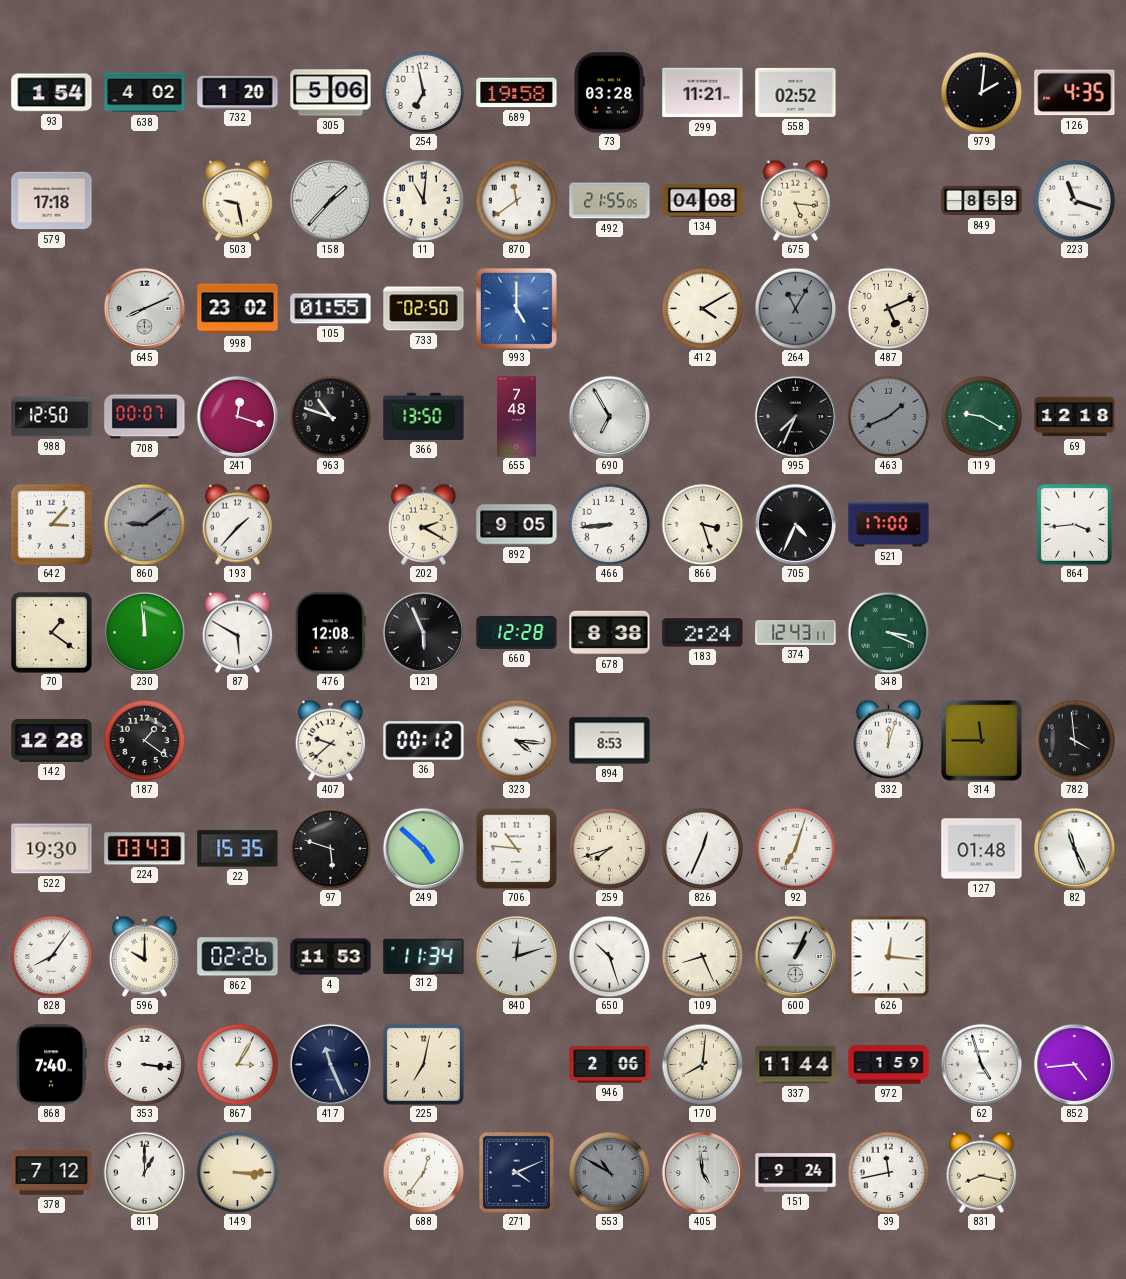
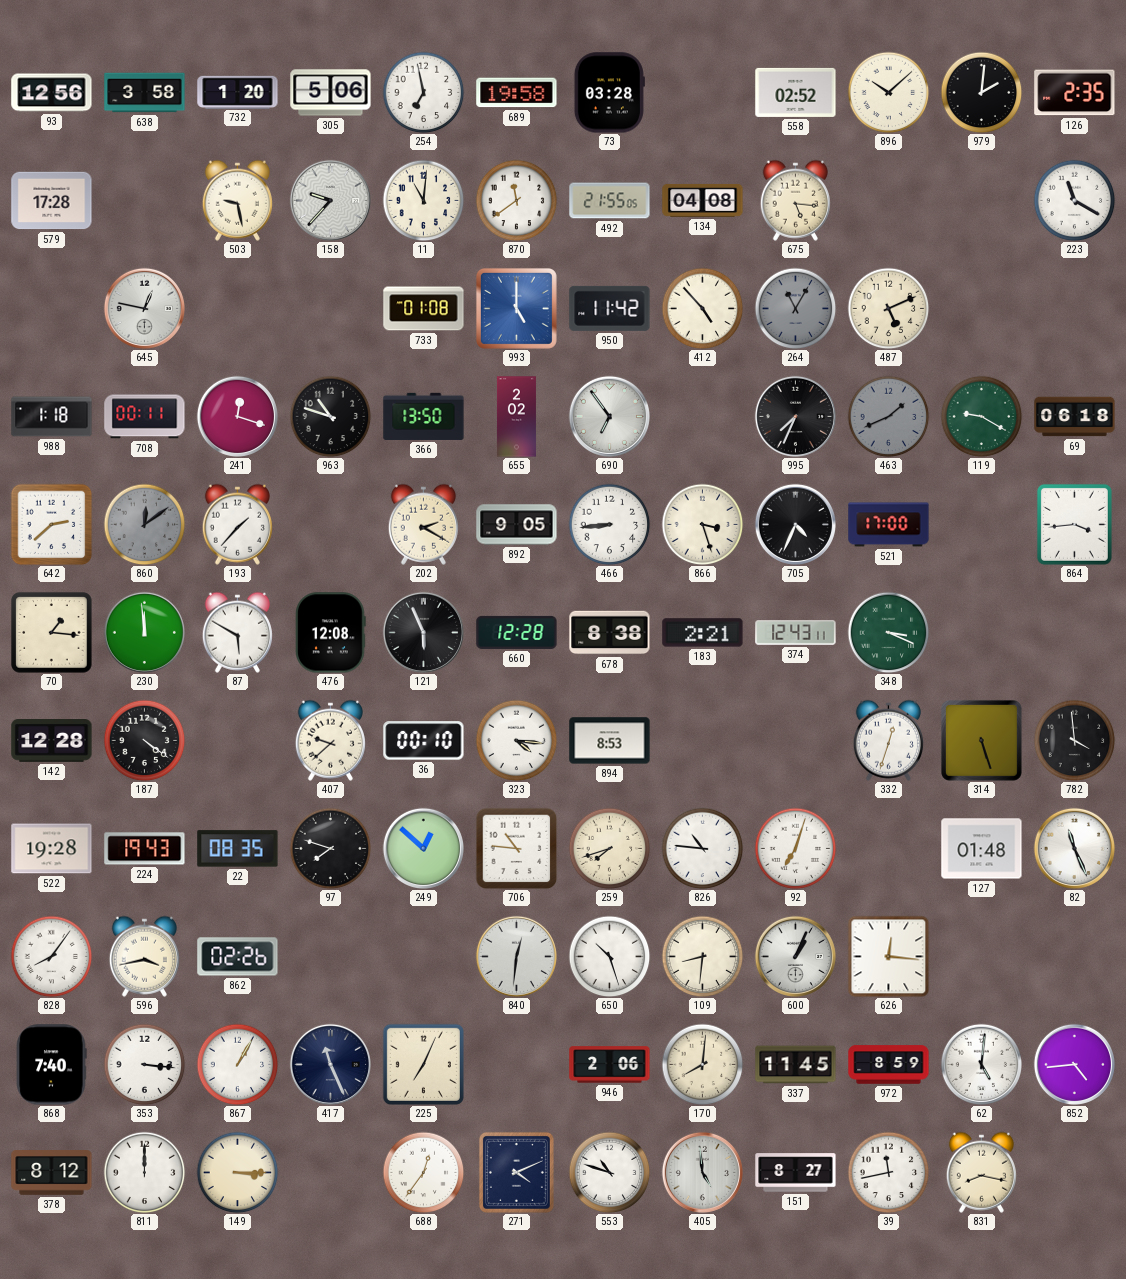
93: 1:54 -> 12:56 (52, 93)
638: 4:02 -> 3:58 (145, 93)
299: 11:21 -> none (703, 93)
896: none -> 10:08 (888, 92)
126: 4:35 -> 2:35 (1075, 93)
579: 17:18 -> 17:28 (52, 201)
158: 1:37 -> 9:37 (330, 200)
849: 8:59 -> none (982, 201)
223: 11:18 -> 11:20 (1074, 200)
645: 8:11 -> 12:47 (144, 308)
998: 23:02 -> none (238, 309)
105: 01:55 -> none (331, 309)
733: 02:50 -> 01:08 (424, 309)
950: none -> 11:42 (610, 308)
412: 4:10 -> 4:53 (702, 308)
988: 12:50 -> 1:18 (52, 417)
708: 00:07 -> 00:11 (145, 417)
655: 7:48 -> 2:02 (516, 417)
690: 6:55 -> 6:54 (609, 416)
69: 12:18 -> 06:18 (1075, 417)
642: 3:07 -> 2:38 (51, 524)
860: 9:09 -> 12:09 (144, 524)
70: 1:21 -> 1:16 (52, 633)
183: 2:24 -> 2:21 (703, 633)
187: 1:21 -> 4:21 (144, 740)
36: 00:12 -> 00:10 (424, 741)
332: 12:03 -> 12:33 (888, 740)
314: 11:45 -> 5:27 (981, 740)
522: 19:30 -> 19:28 (52, 849)
224: 03:43 -> 19:43 (145, 849)
22: 15:35 -> 08:35 (238, 849)
97: 5:48 -> 7:48 (330, 848)
249: 4:52 -> 12:52 (423, 848)
826: 12:34 -> 10:46 (702, 848)
596: 10:00 -> 3:43 (144, 956)
4: 11:53 -> none (331, 957)
312: 11:34 -> none (424, 956)
840: 12:12 -> 12:31 (516, 956)
109: 8:26 -> 8:31 (702, 956)
867: 3:05 -> 1:05 (237, 1064)
225: 7:02 -> 7:04 (423, 1064)
337: 11:44 -> 11:45 (796, 1065)
972: 1:59 -> 8:59 (889, 1065)
62: 4:57 -> 5:01 (981, 1064)
378: 7:12 -> 8:12 (52, 1173)
811: 1:00 -> 12:00 (144, 1172)
553: 10:50 -> 10:48 (609, 1172)
553 dial: grey -> white (609, 1172)
151: 9:24 -> 8:27 (796, 1173)
